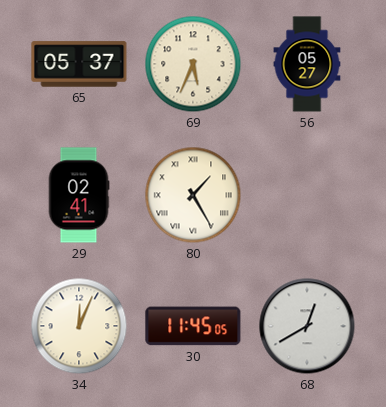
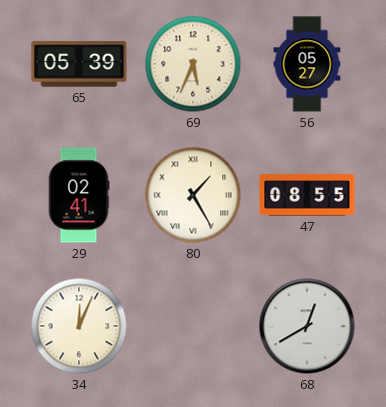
65: 05:37 -> 05:39 (79, 64)
47: none -> 08:55 (307, 195)
30: 11:45 -> none (193, 326)
